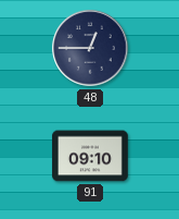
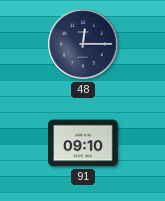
48: 12:45 -> 12:15 (83, 44)
